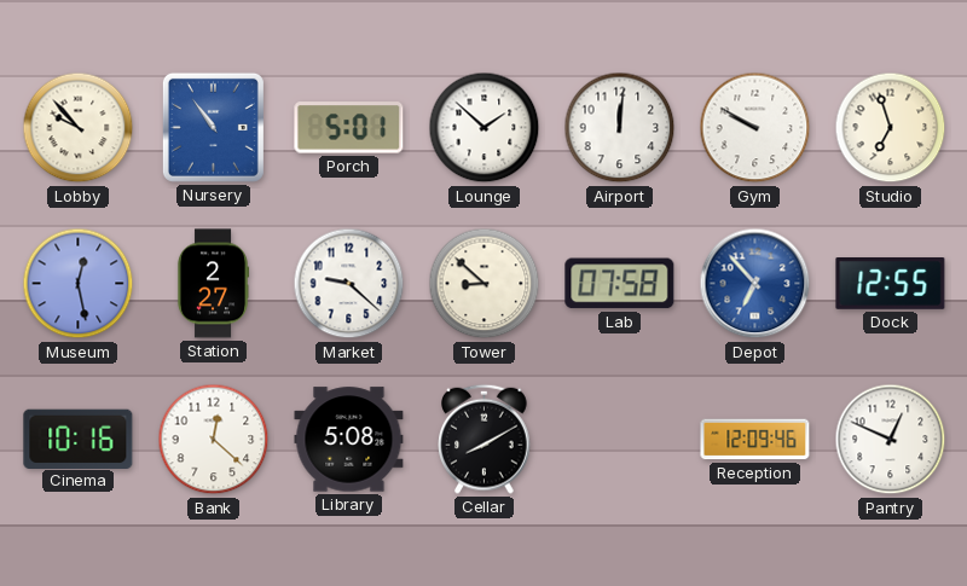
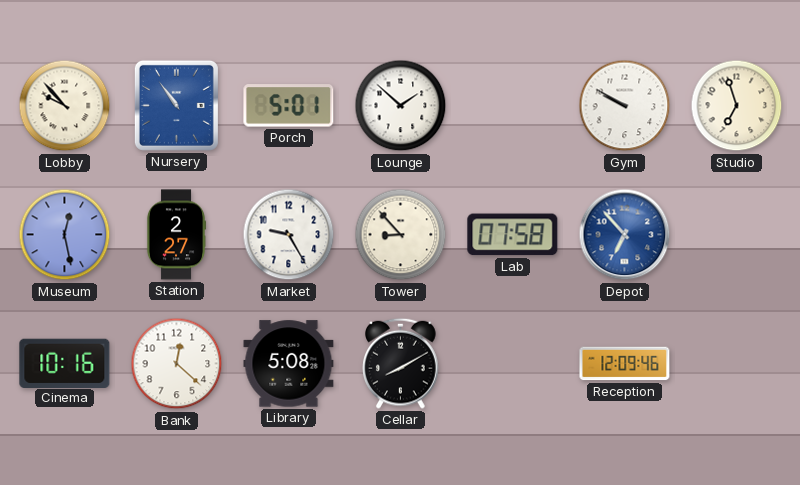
Airport: 12:01 -> none (620, 128)
Market: 9:22 -> 9:25 (289, 235)
Tower: 8:52 -> 8:53 (401, 235)
Dock: 12:55 -> none (891, 284)
Pantry: 12:49 -> none (891, 440)
